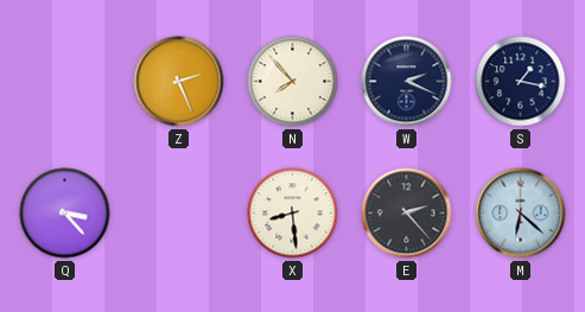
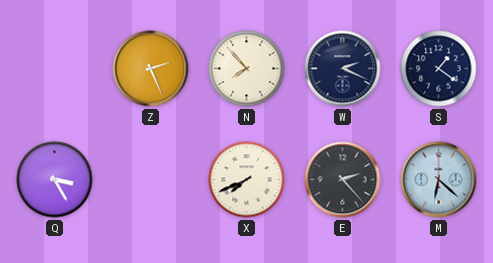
S: 1:17 -> 1:21 (439, 69)
Q: 3:23 -> 3:25 (55, 180)
X: 8:29 -> 7:41 (247, 180)
